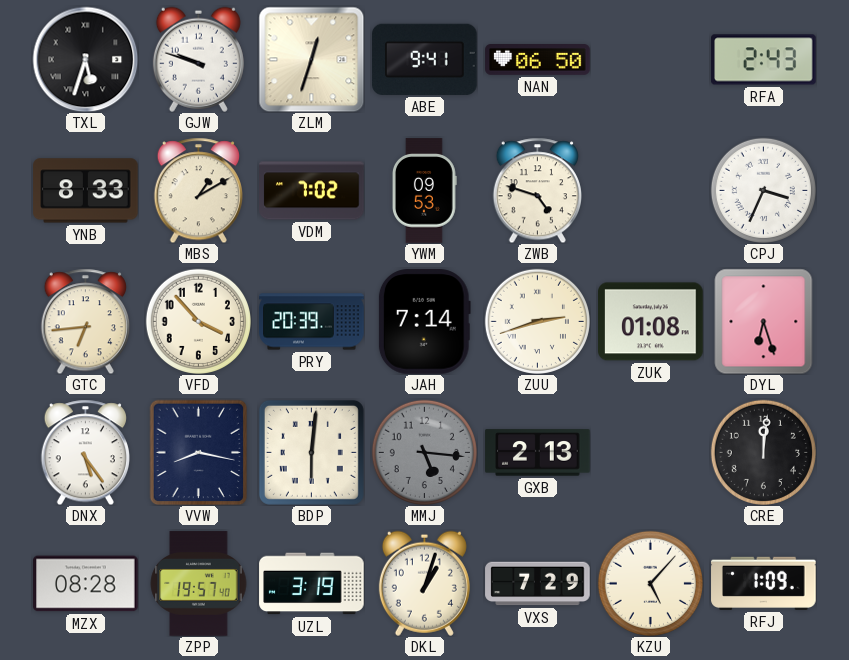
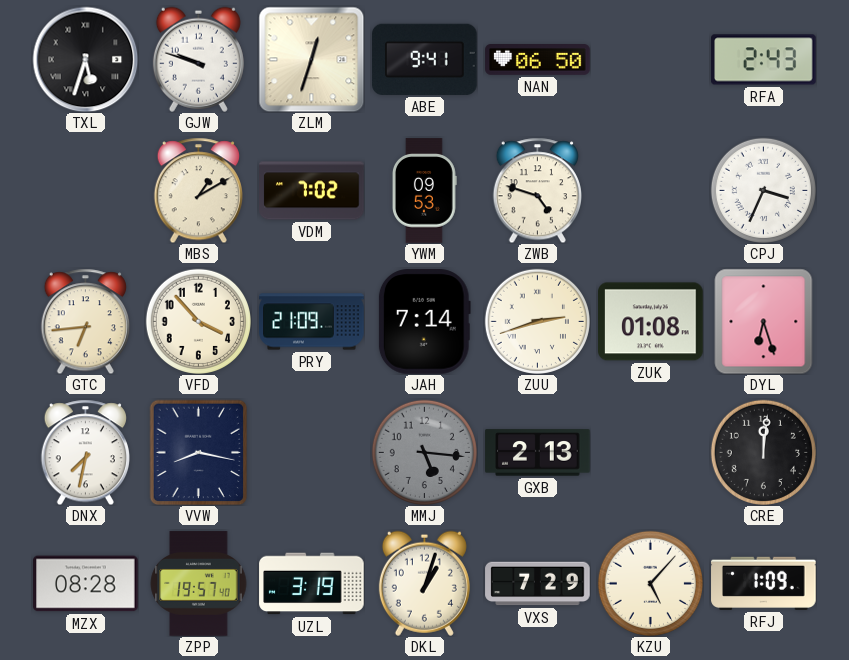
YNB: 8:33 -> none (86, 191)
PRY: 20:39 -> 21:09 (312, 322)
DNX: 5:24 -> 7:32 (85, 452)
BDP: 6:01 -> none (311, 452)
